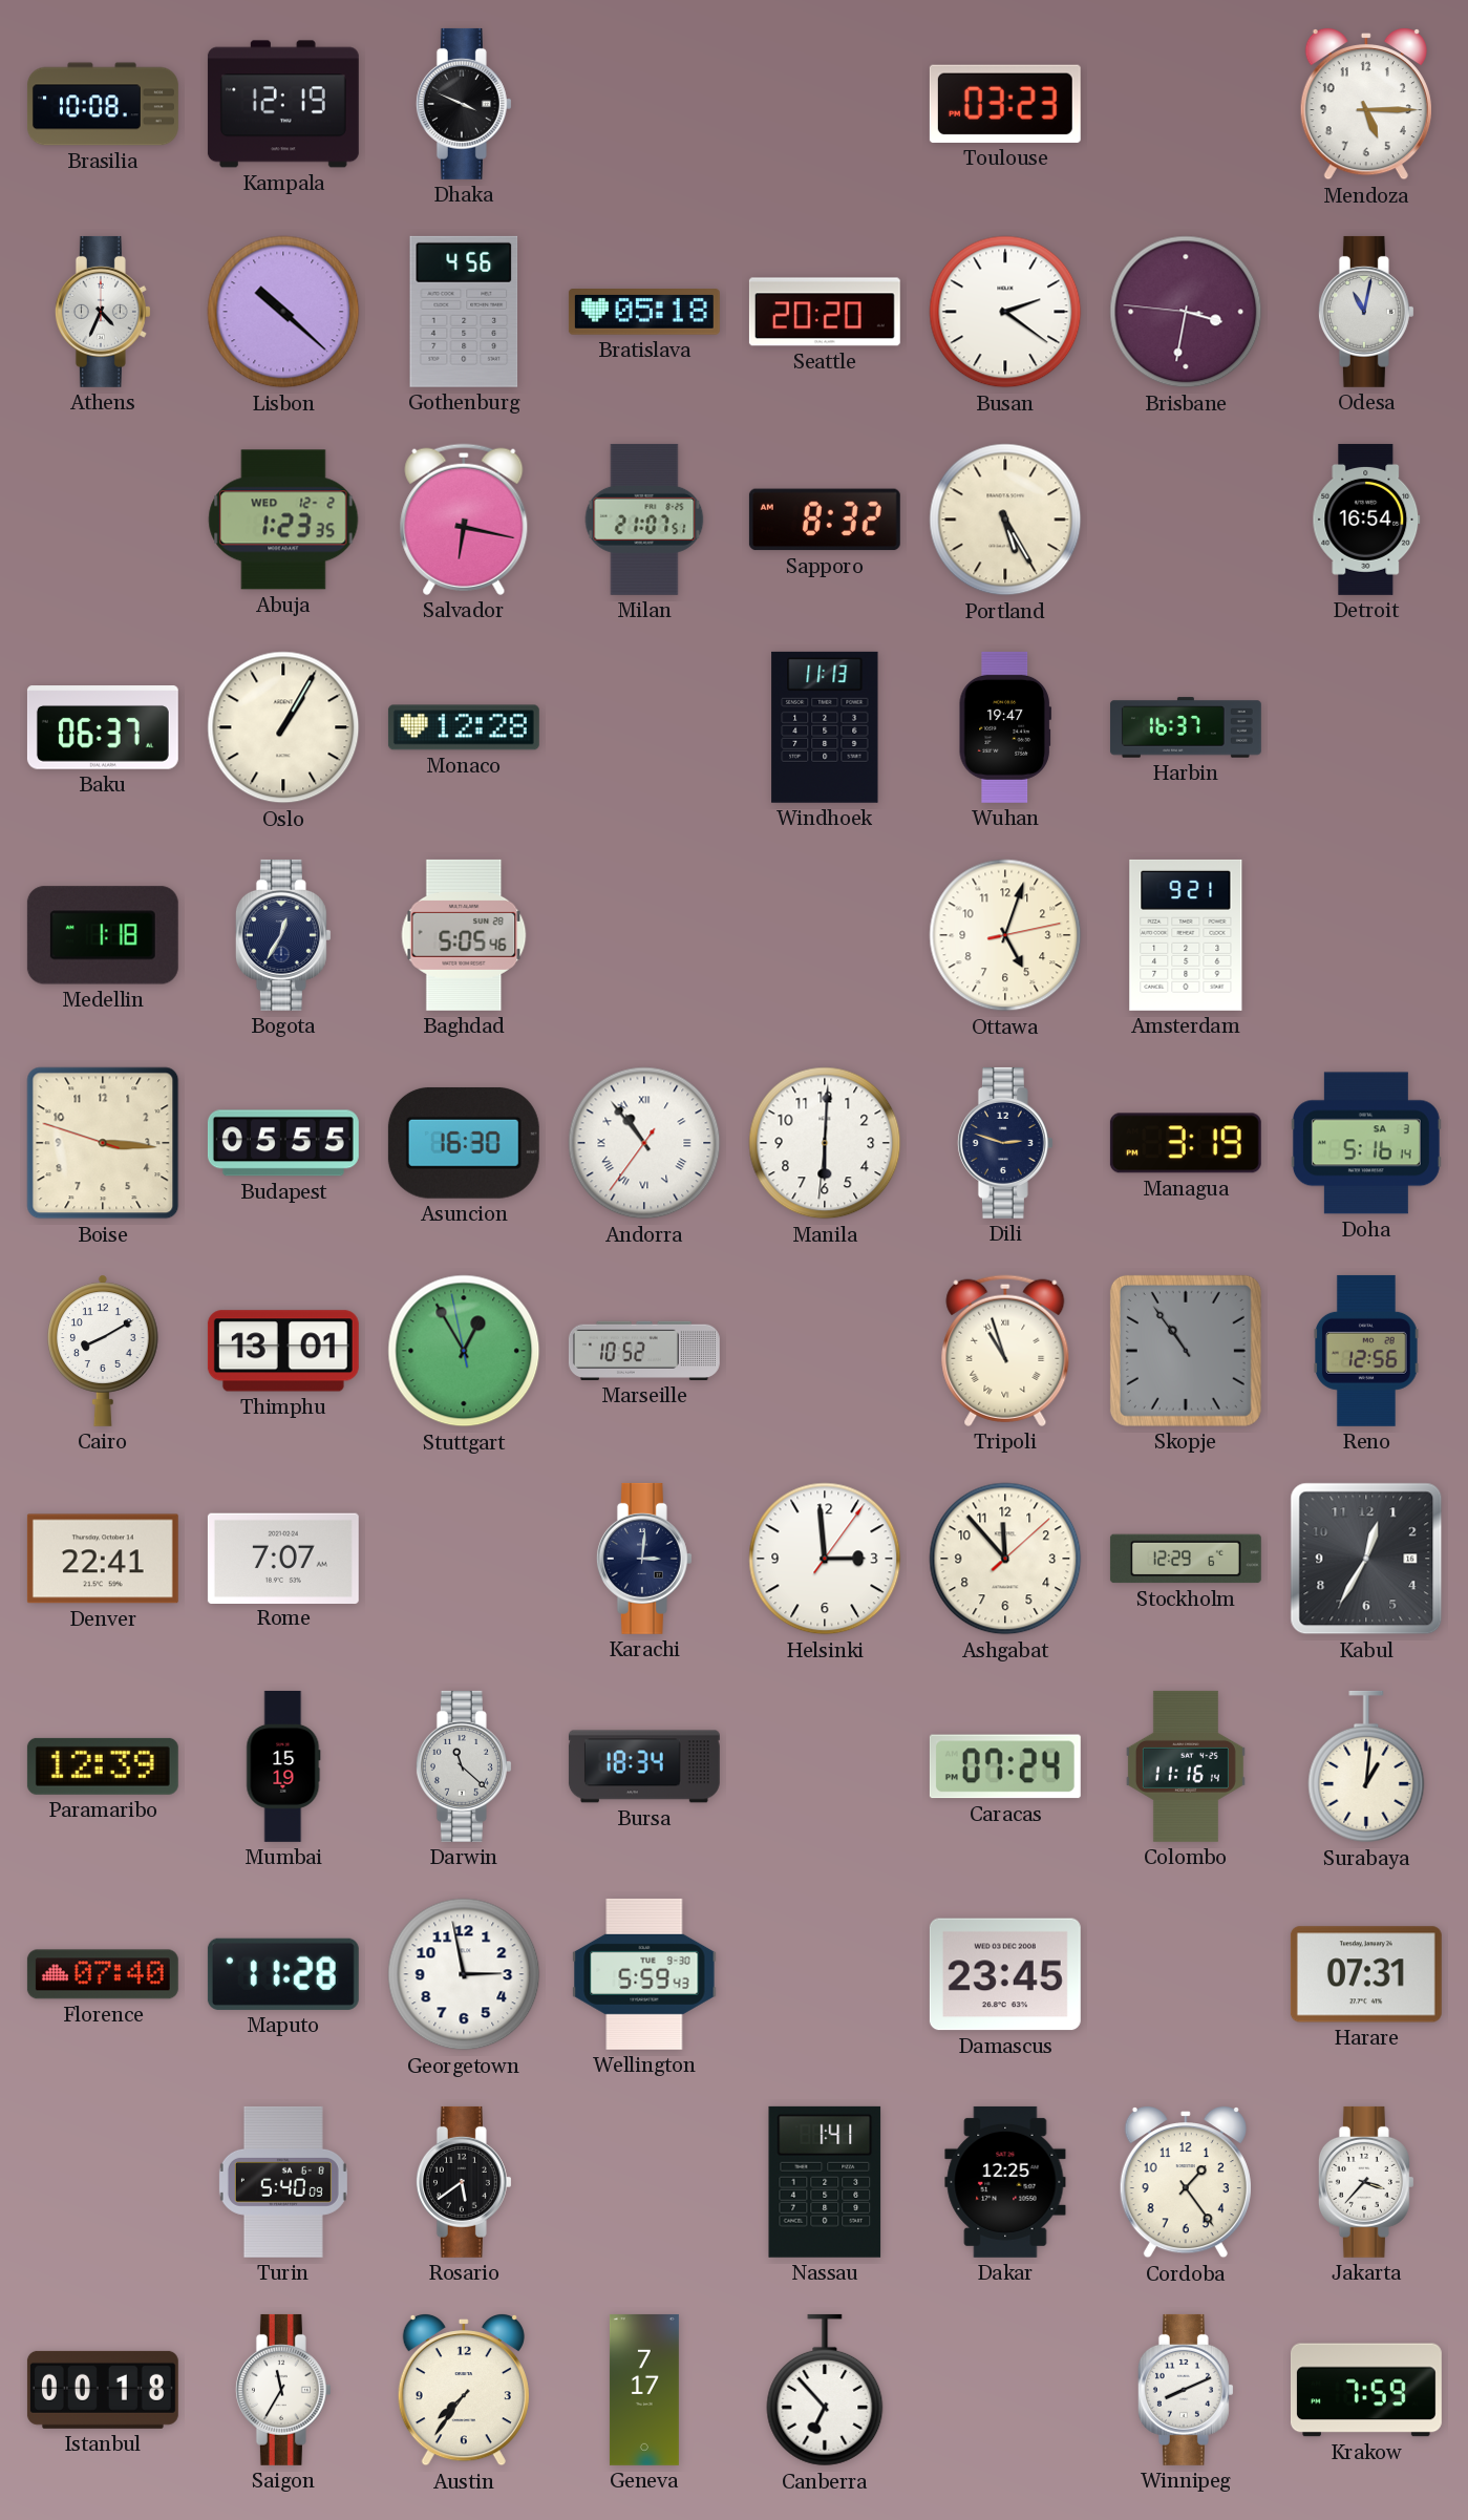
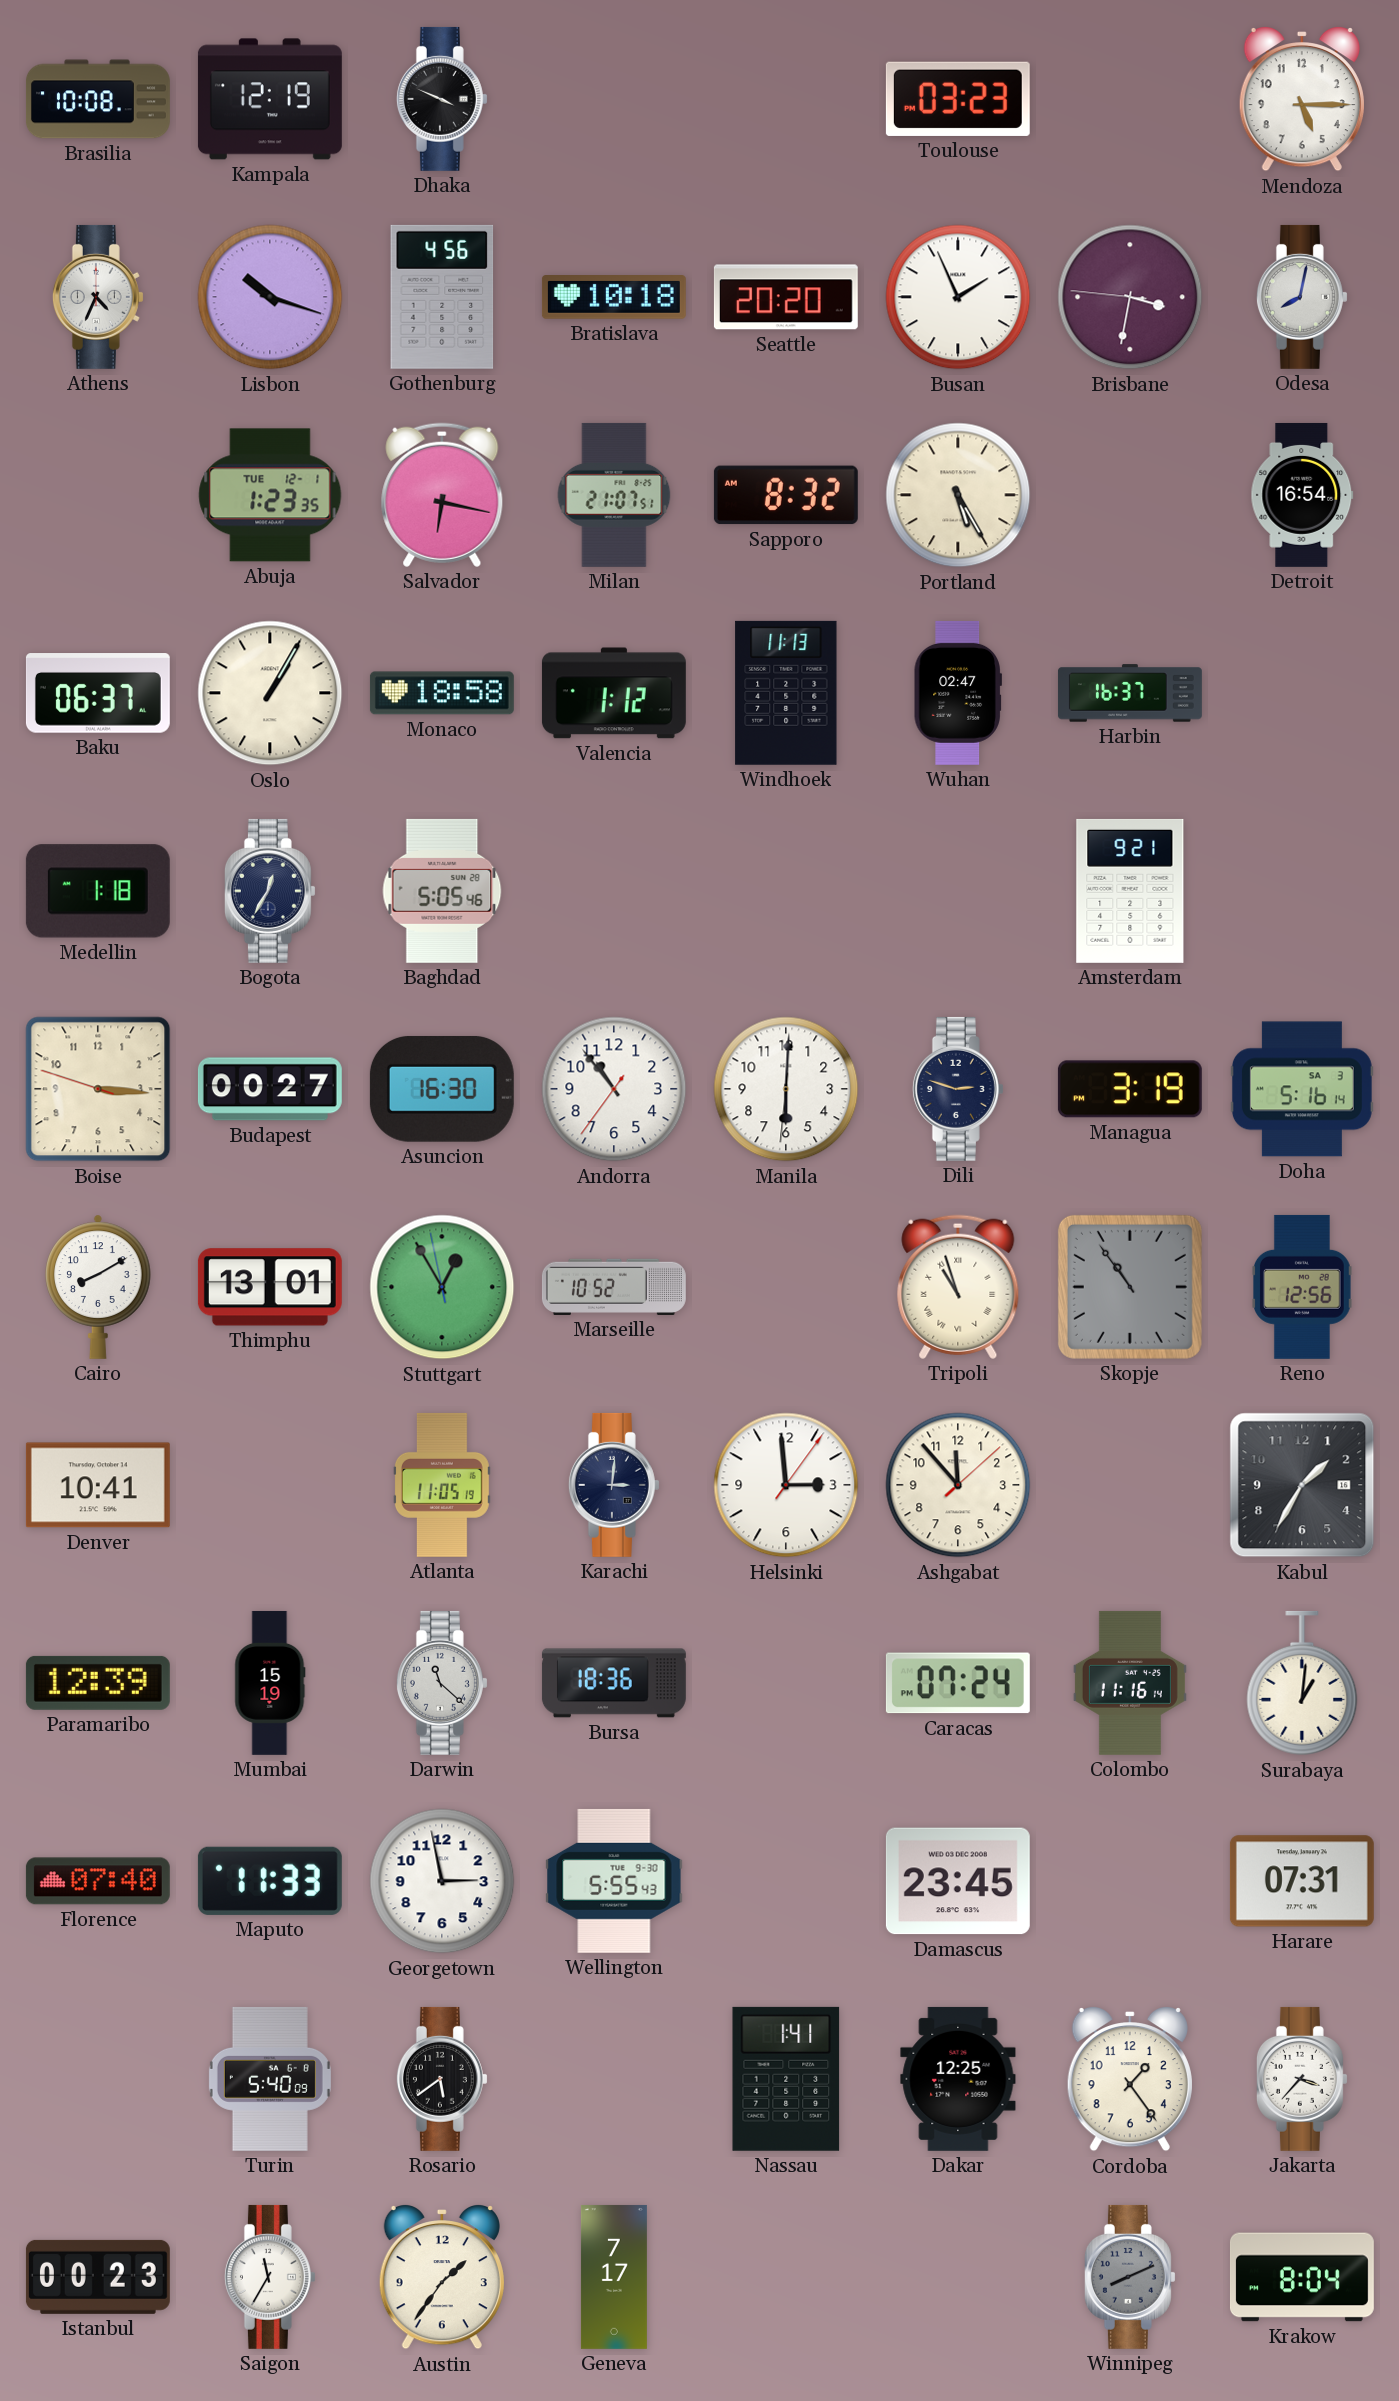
Lisbon: 10:22 -> 10:18 (270, 297)
Bratislava: 05:18 -> 10:18 (614, 298)
Busan: 2:21 -> 1:56 (958, 297)
Odesa: 11:02 -> 8:02 (1302, 297)
Abuja date: WED 12-2 -> TUE 12-1 (270, 495)
Monaco: 12:28 -> 18:58 (442, 693)
Valencia: none -> 1:12 (614, 693)
Wuhan: 19:47 -> 02:47 (958, 693)
Ottawa: 5:03 -> none (1005, 935)
Budapest: 05:55 -> 00:27 (270, 1089)
Andorra numerals: Roman -> Arabic (614, 1089)
Denver: 22:41 -> 10:41 (98, 1485)
Rome: 7:07 -> none (283, 1558)
Atlanta: none -> 11:05 (442, 1485)
Stockholm: 12:29 -> none (1186, 1559)
Kabul: 12:35 -> 1:35 (1302, 1485)
Bursa: 18:34 -> 18:36 (614, 1683)
Maputo: 11:28 -> 11:33 (270, 1881)
Wellington: 5:59 -> 5:55 (614, 1881)
Istanbul: 00:18 -> 00:23 (98, 2277)
Austin: 7:36 -> 1:36 (442, 2277)
Canberra: 6:53 -> none (825, 2390)
Winnipeg dial: white -> grey (1130, 2277)
Krakow: 7:59 -> 8:04 (1302, 2277)
